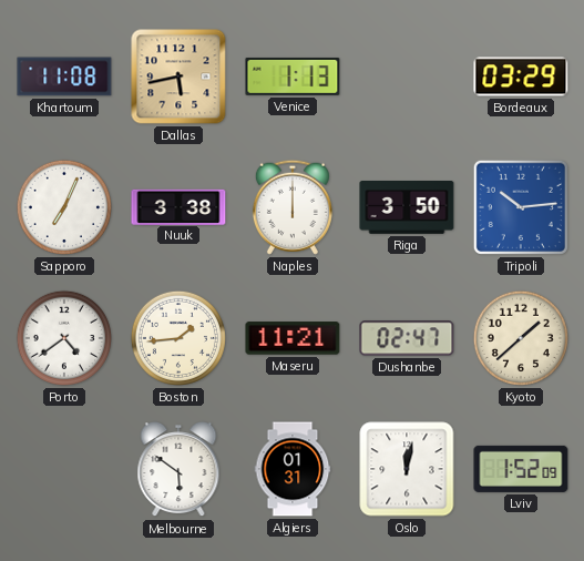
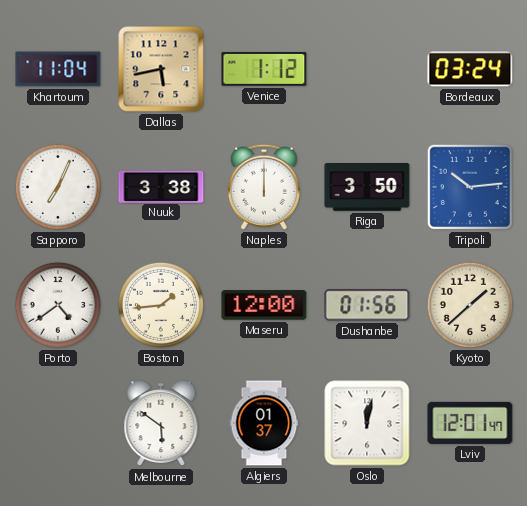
Khartoum: 11:08 -> 11:04 (58, 69)
Venice: 1:13 -> 1:12 (264, 69)
Bordeaux: 03:29 -> 03:24 (470, 69)
Maseru: 11:21 -> 12:00 (264, 305)
Dushanbe: 02:47 -> 01:56 (367, 305)
Algiers: 01:31 -> 01:37 (264, 423)
Lviv: 1:52 -> 12:01 (470, 423)
